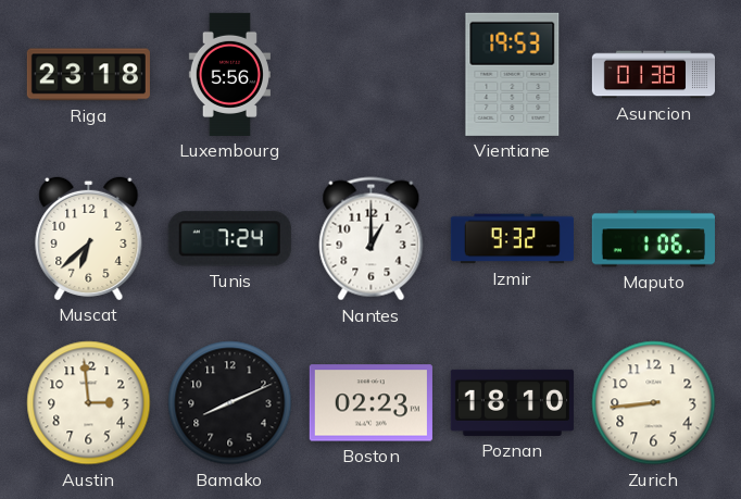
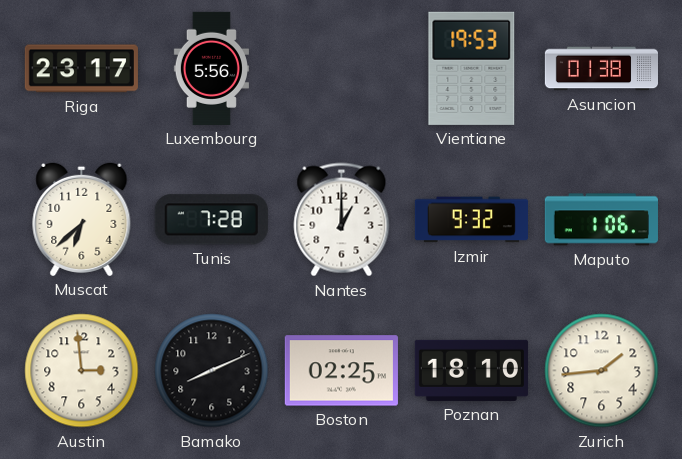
Riga: 23:18 -> 23:17 (81, 69)
Tunis: 7:24 -> 7:28 (211, 220)
Boston: 02:23 -> 02:25 (341, 371)
Zurich: 8:44 -> 1:44 (602, 371)
